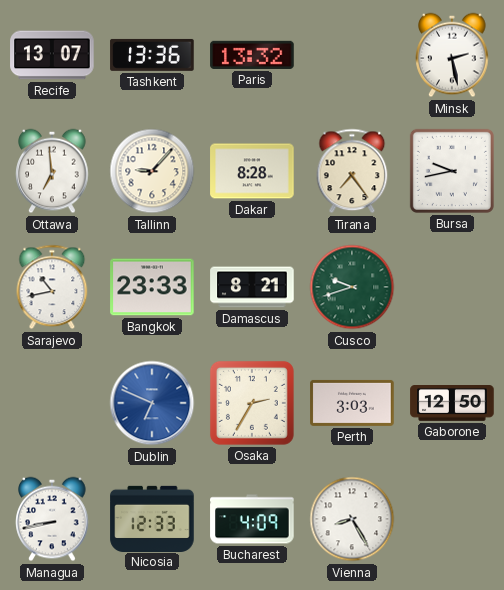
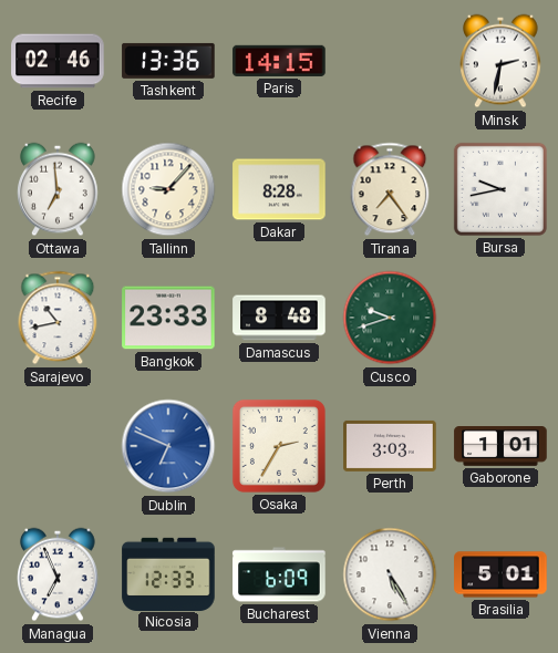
Recife: 13:07 -> 02:46 (58, 61)
Paris: 13:32 -> 14:15 (279, 61)
Minsk: 2:28 -> 2:32 (500, 61)
Damascus: 8:21 -> 8:48 (279, 318)
Gaborone: 12:50 -> 1:01 (500, 447)
Managua: 8:43 -> 6:56 (58, 574)
Bucharest: 4:09 -> 6:09 (279, 574)
Vienna: 8:25 -> 5:25 (390, 574)
Brasilia: none -> 5:01 (500, 574)
